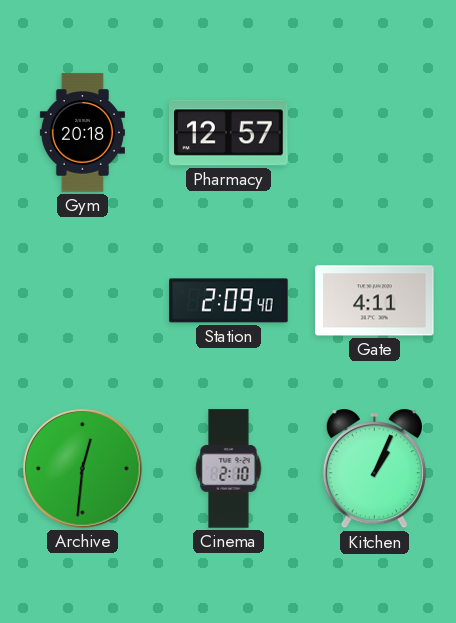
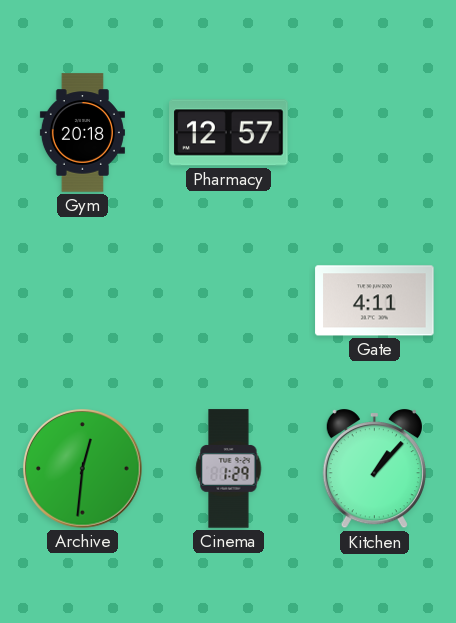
Station: 2:09 -> none (229, 301)
Cinema: 2:10 -> 1:29 (229, 469)
Kitchen: 1:04 -> 1:07 (374, 469)
